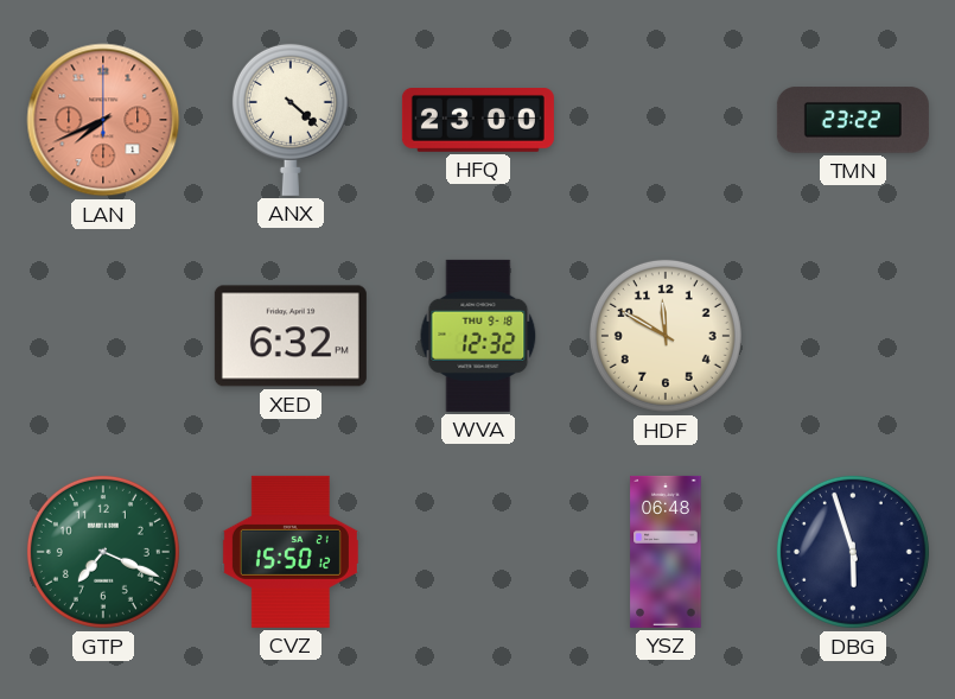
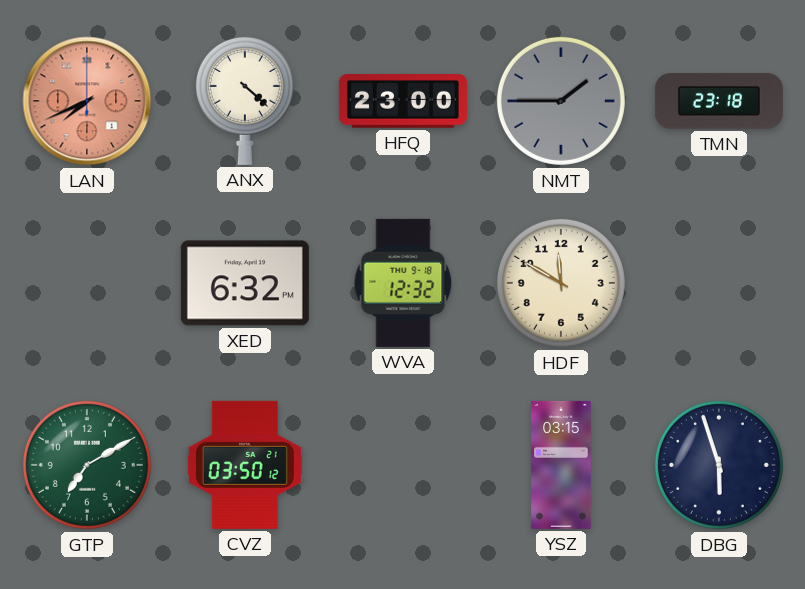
NMT: none -> 1:45 (561, 101)
TMN: 23:22 -> 23:18 (719, 101)
GTP: 7:19 -> 7:10 (87, 465)
CVZ: 15:50 -> 03:50 (245, 465)
YSZ: 06:48 -> 03:15 (561, 465)
